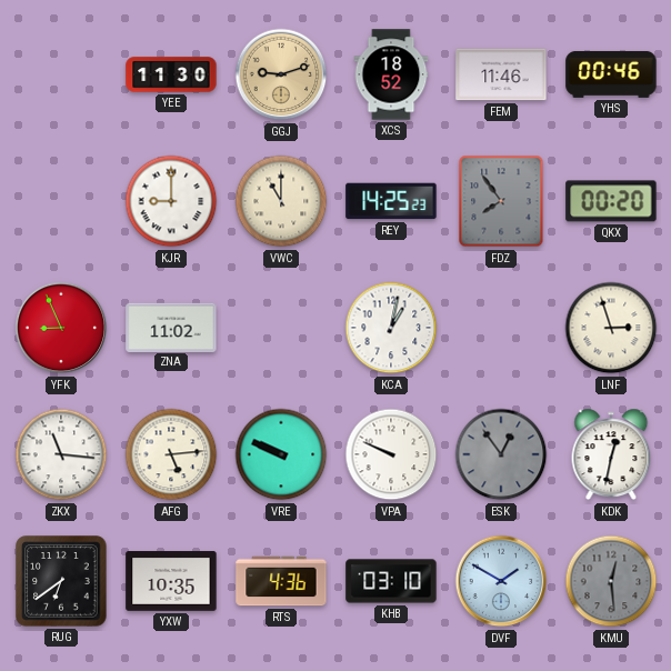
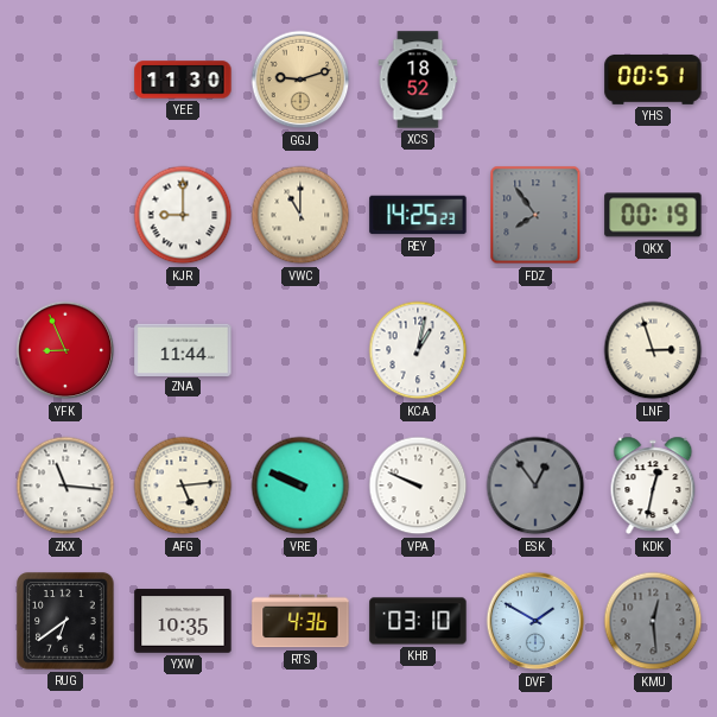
FEM: 11:46 -> none (501, 74)
YHS: 00:46 -> 00:51 (653, 80)
QKX: 00:20 -> 00:19 (653, 215)
ZNA: 11:02 -> 11:44 (183, 349)
